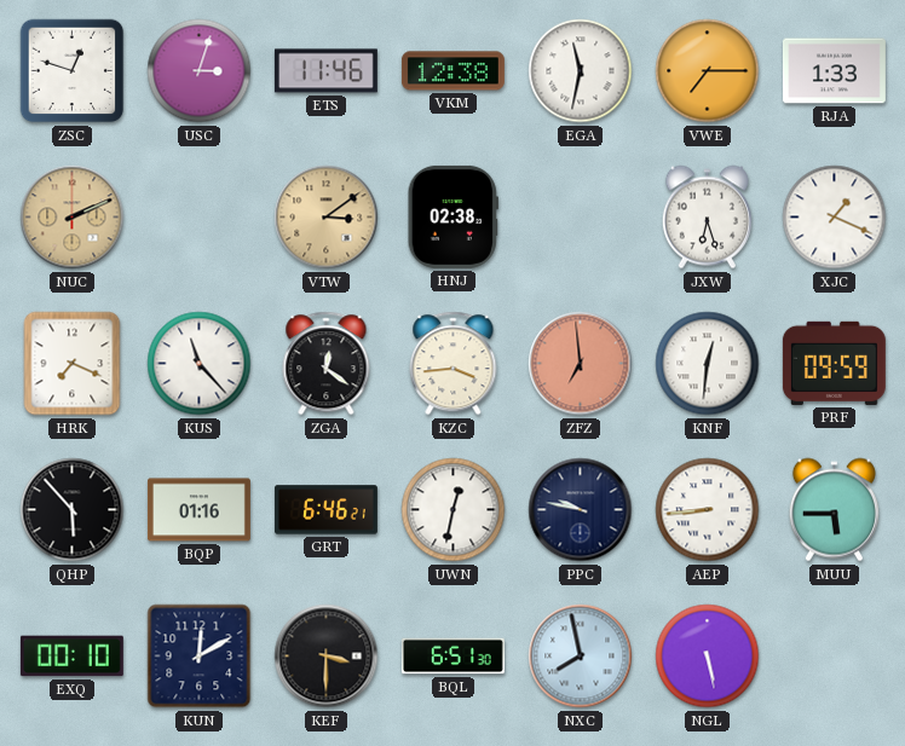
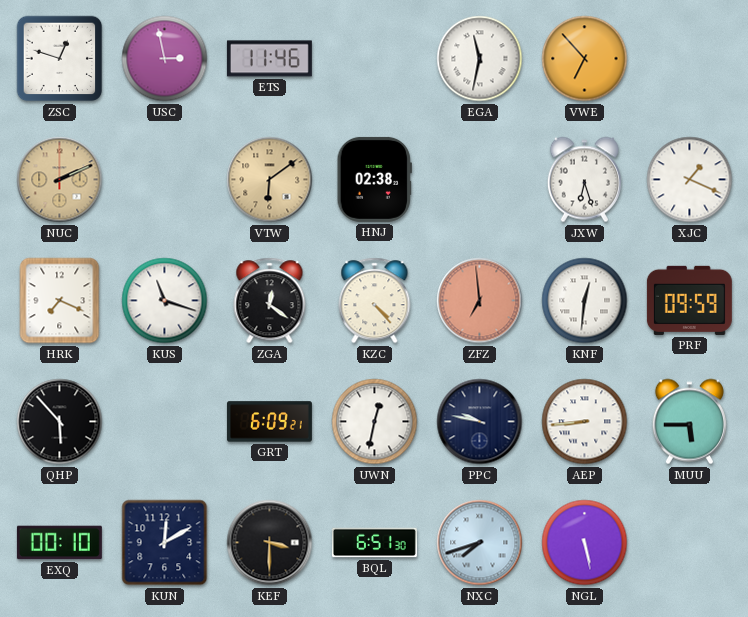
USC: 3:03 -> 2:58 (165, 59)
VKM: 12:38 -> none (452, 71)
VWE: 7:15 -> 6:53 (585, 59)
RJA: 1:33 -> none (834, 71)
VTW: 3:09 -> 6:09 (270, 180)
KUS: 11:23 -> 11:18 (165, 301)
KZC: 3:44 -> 4:23 (375, 301)
BQP: 01:16 -> none (198, 510)
GRT: 6:46 -> 6:09 (269, 422)
NXC: 7:58 -> 7:42 (480, 543)
